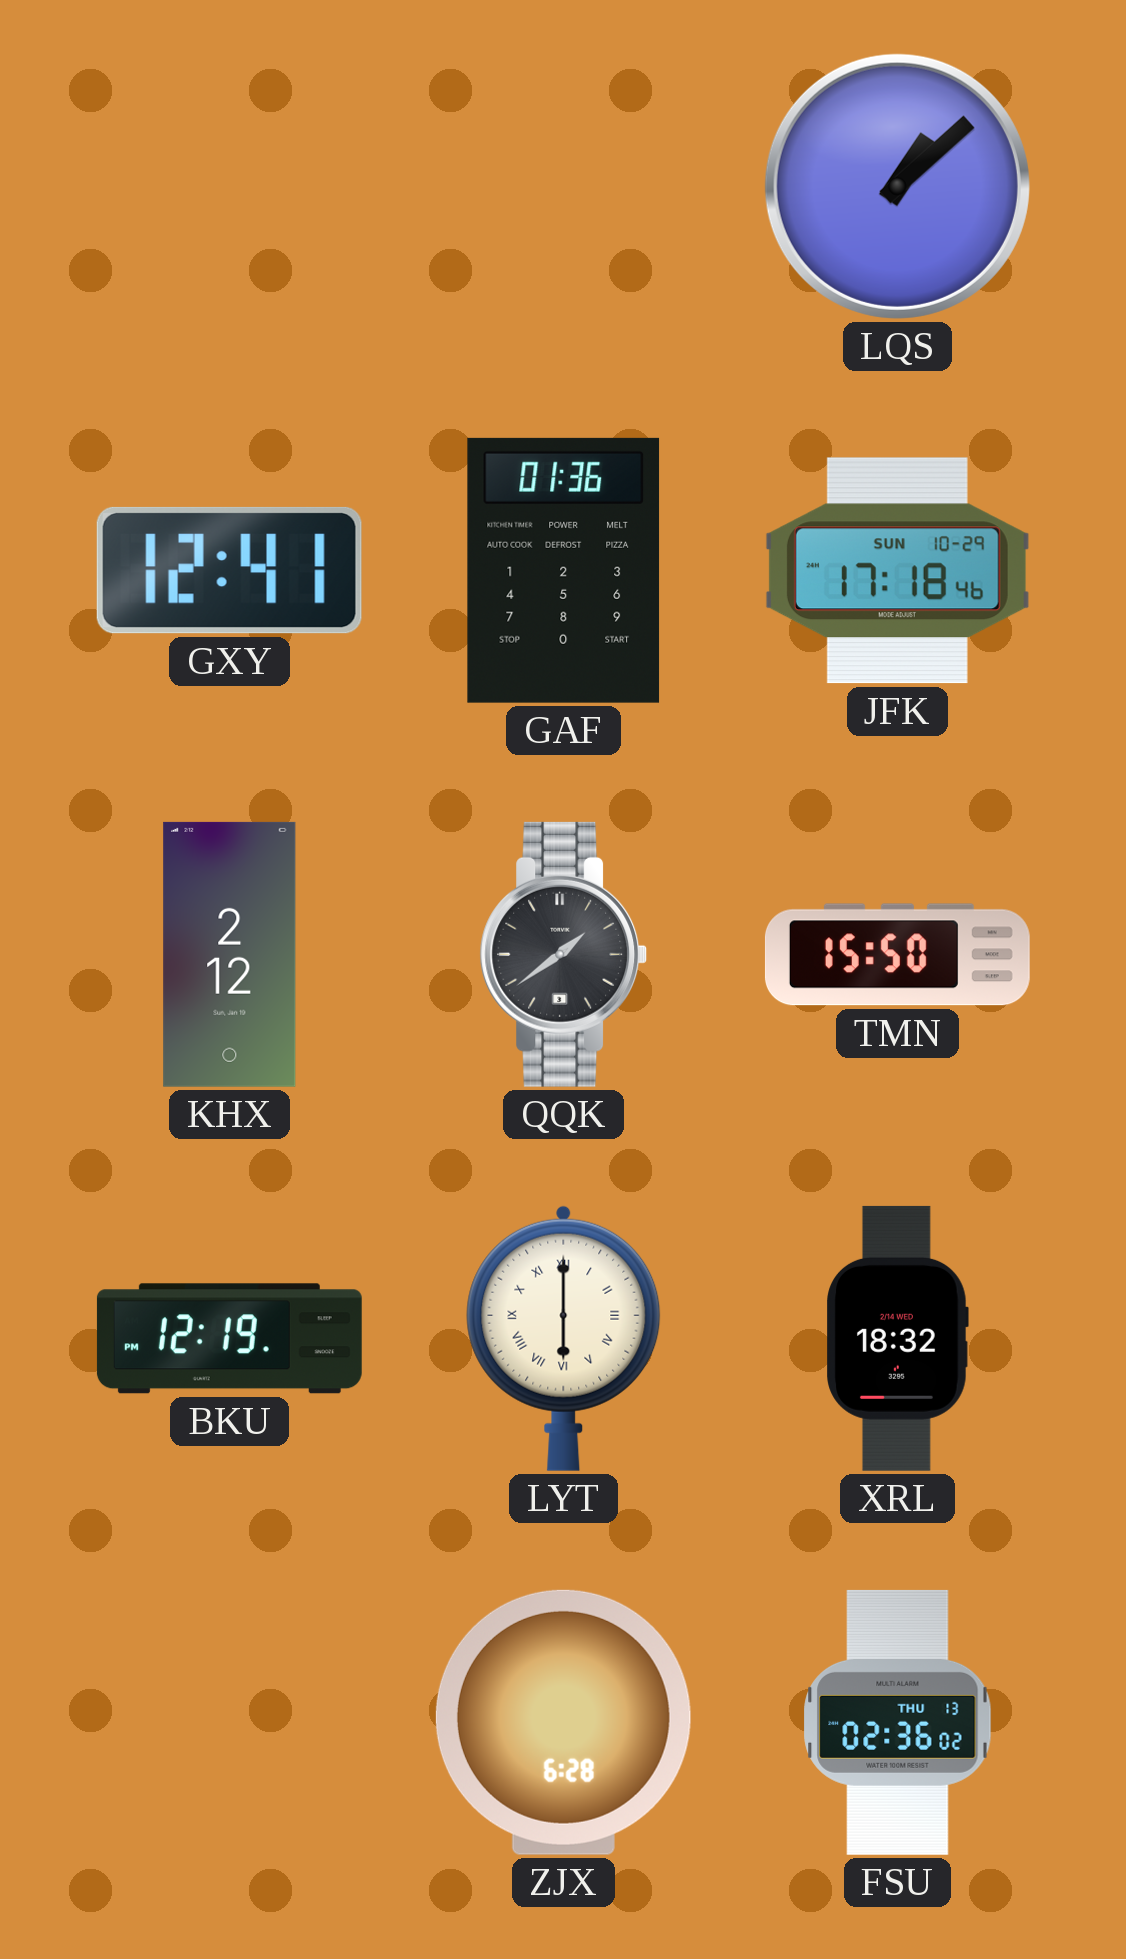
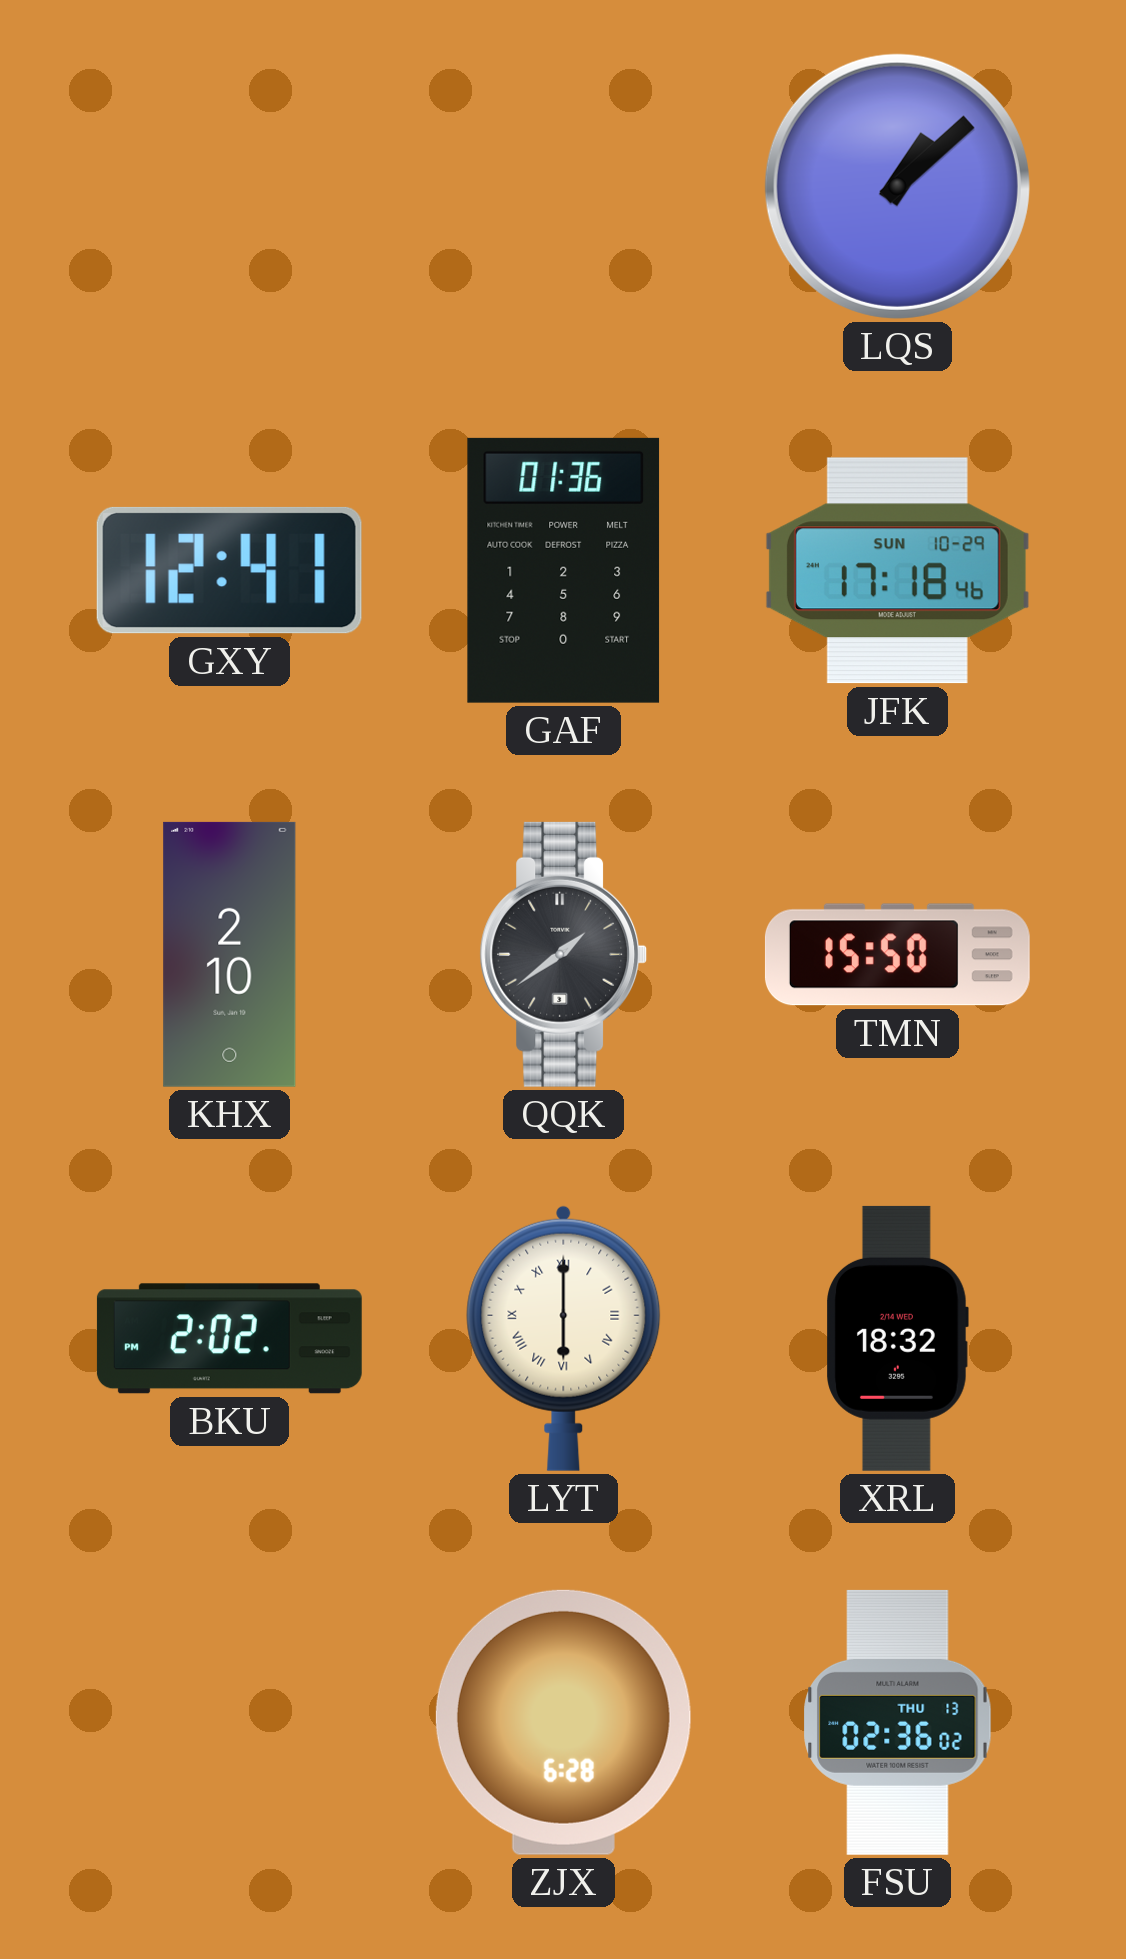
KHX: 2:12 -> 2:10 (230, 954)
BKU: 12:19 -> 2:02 (229, 1339)
